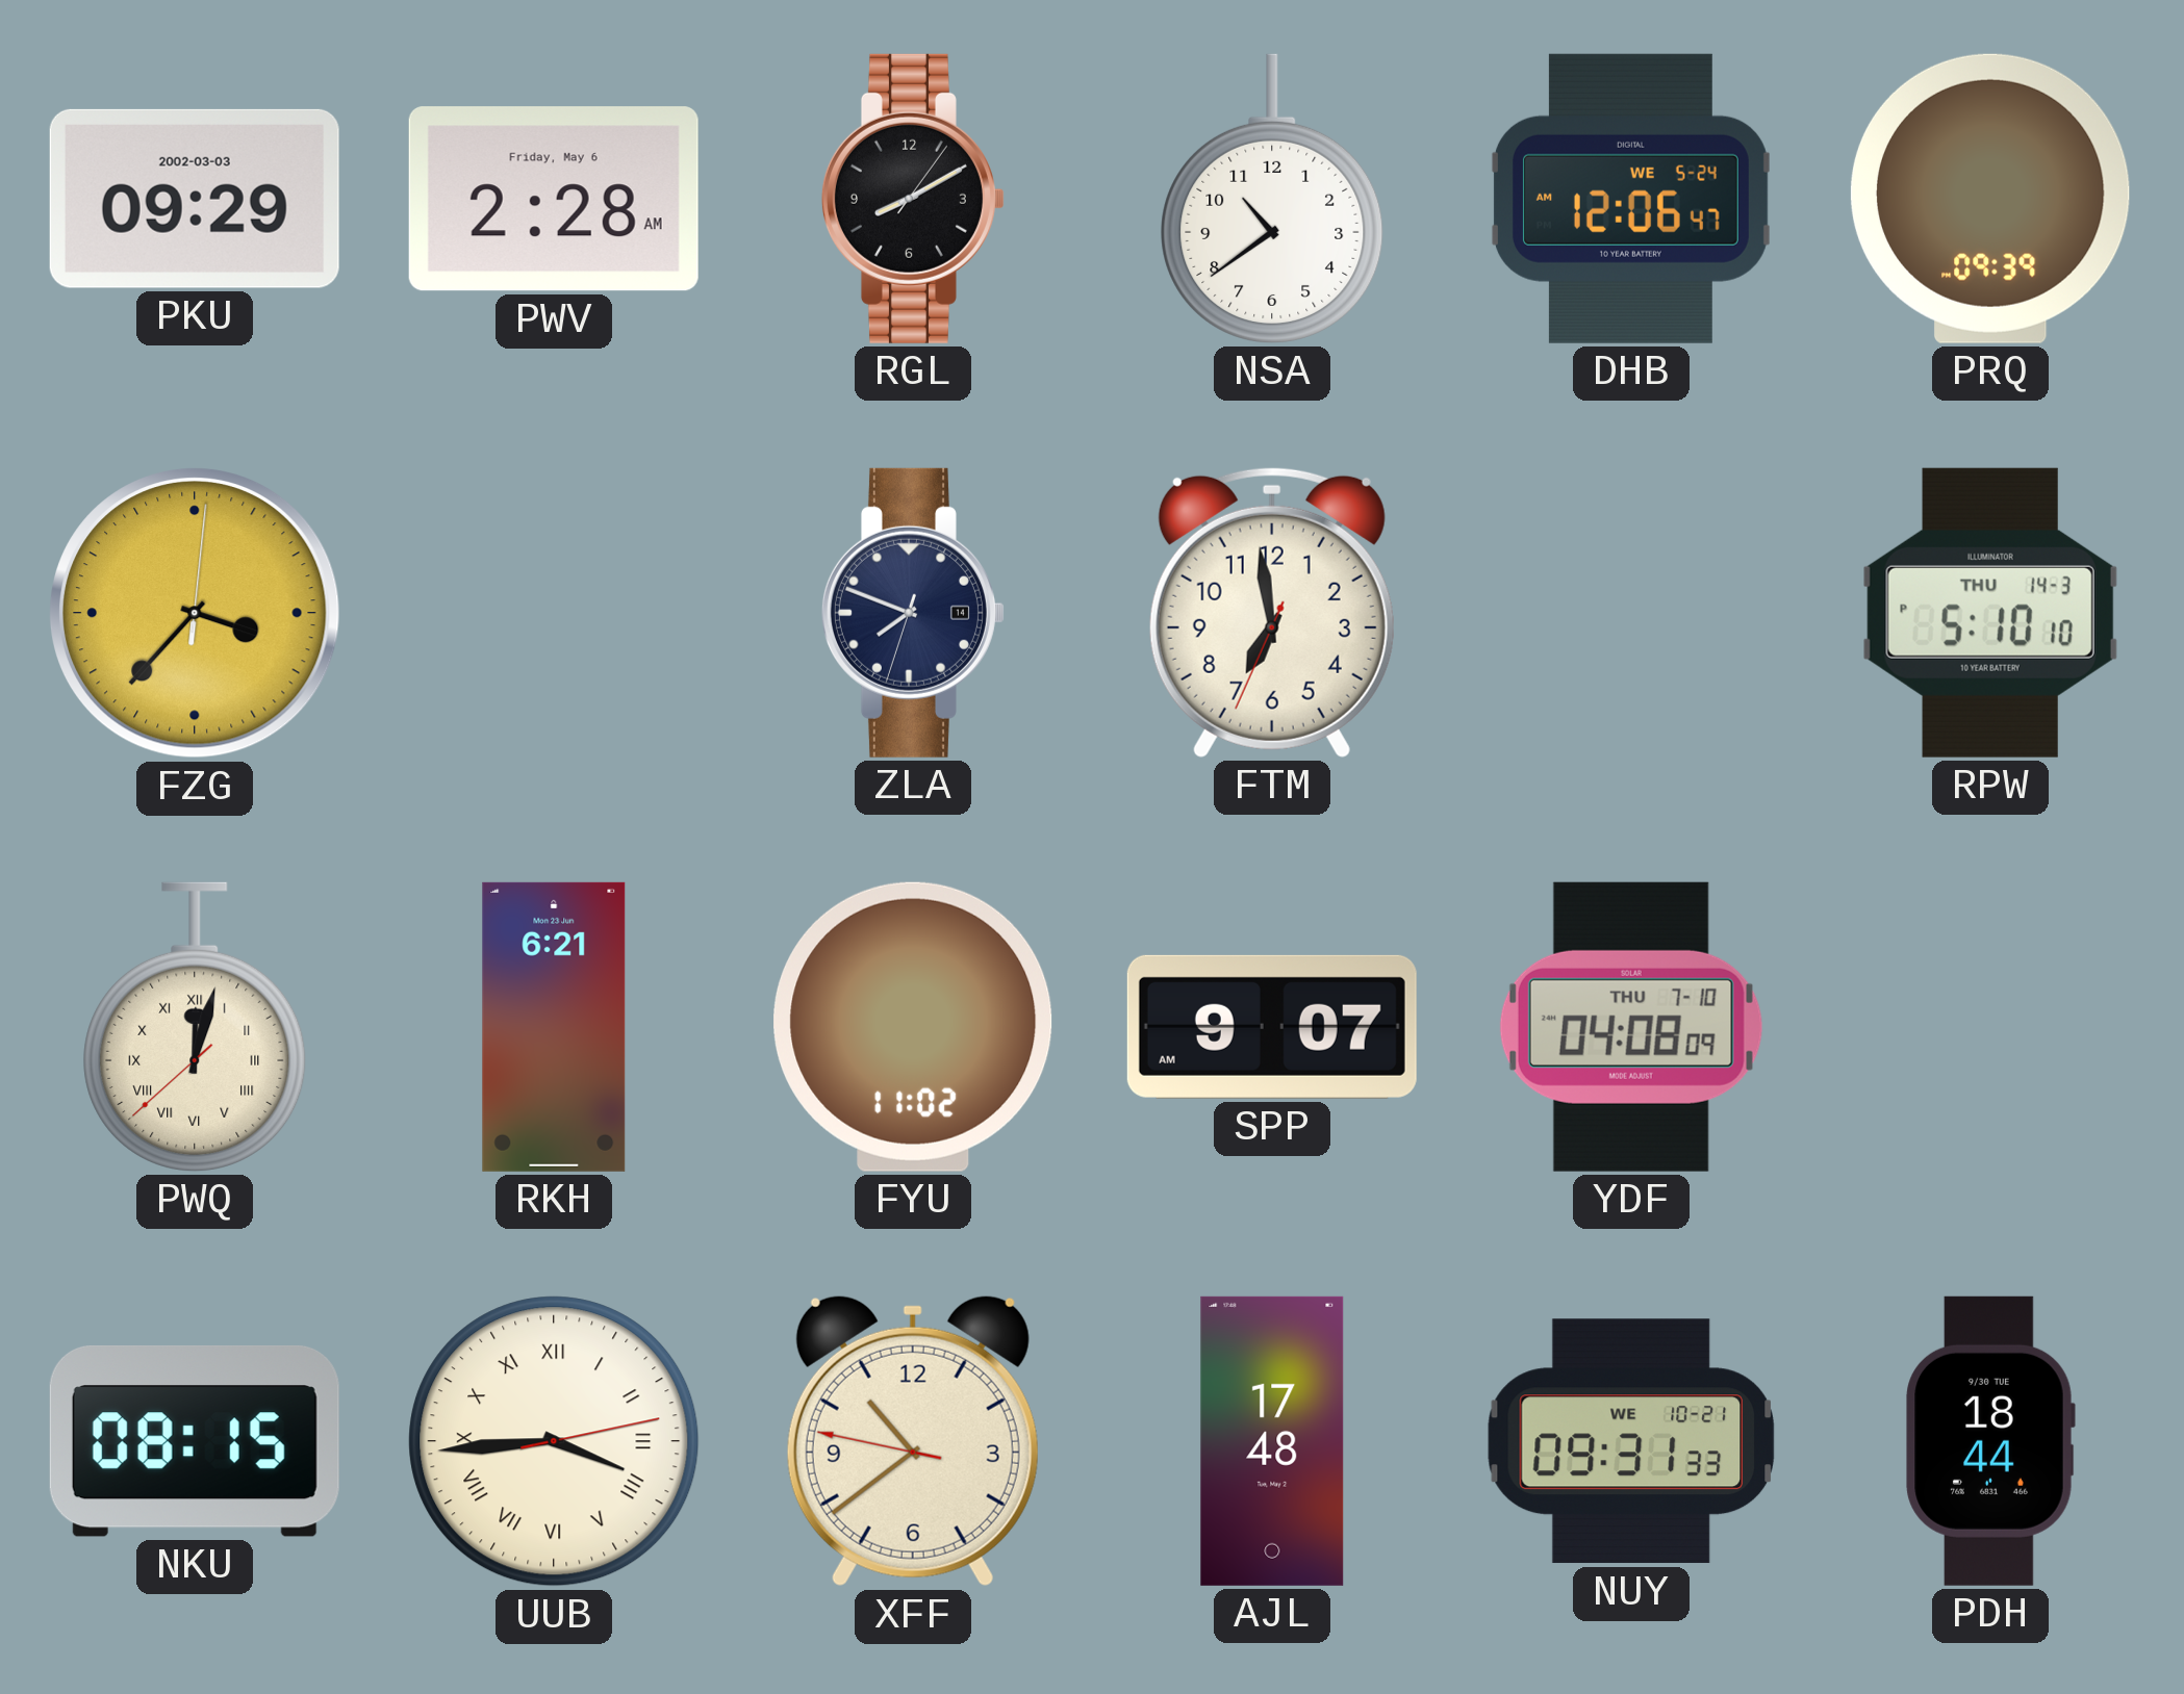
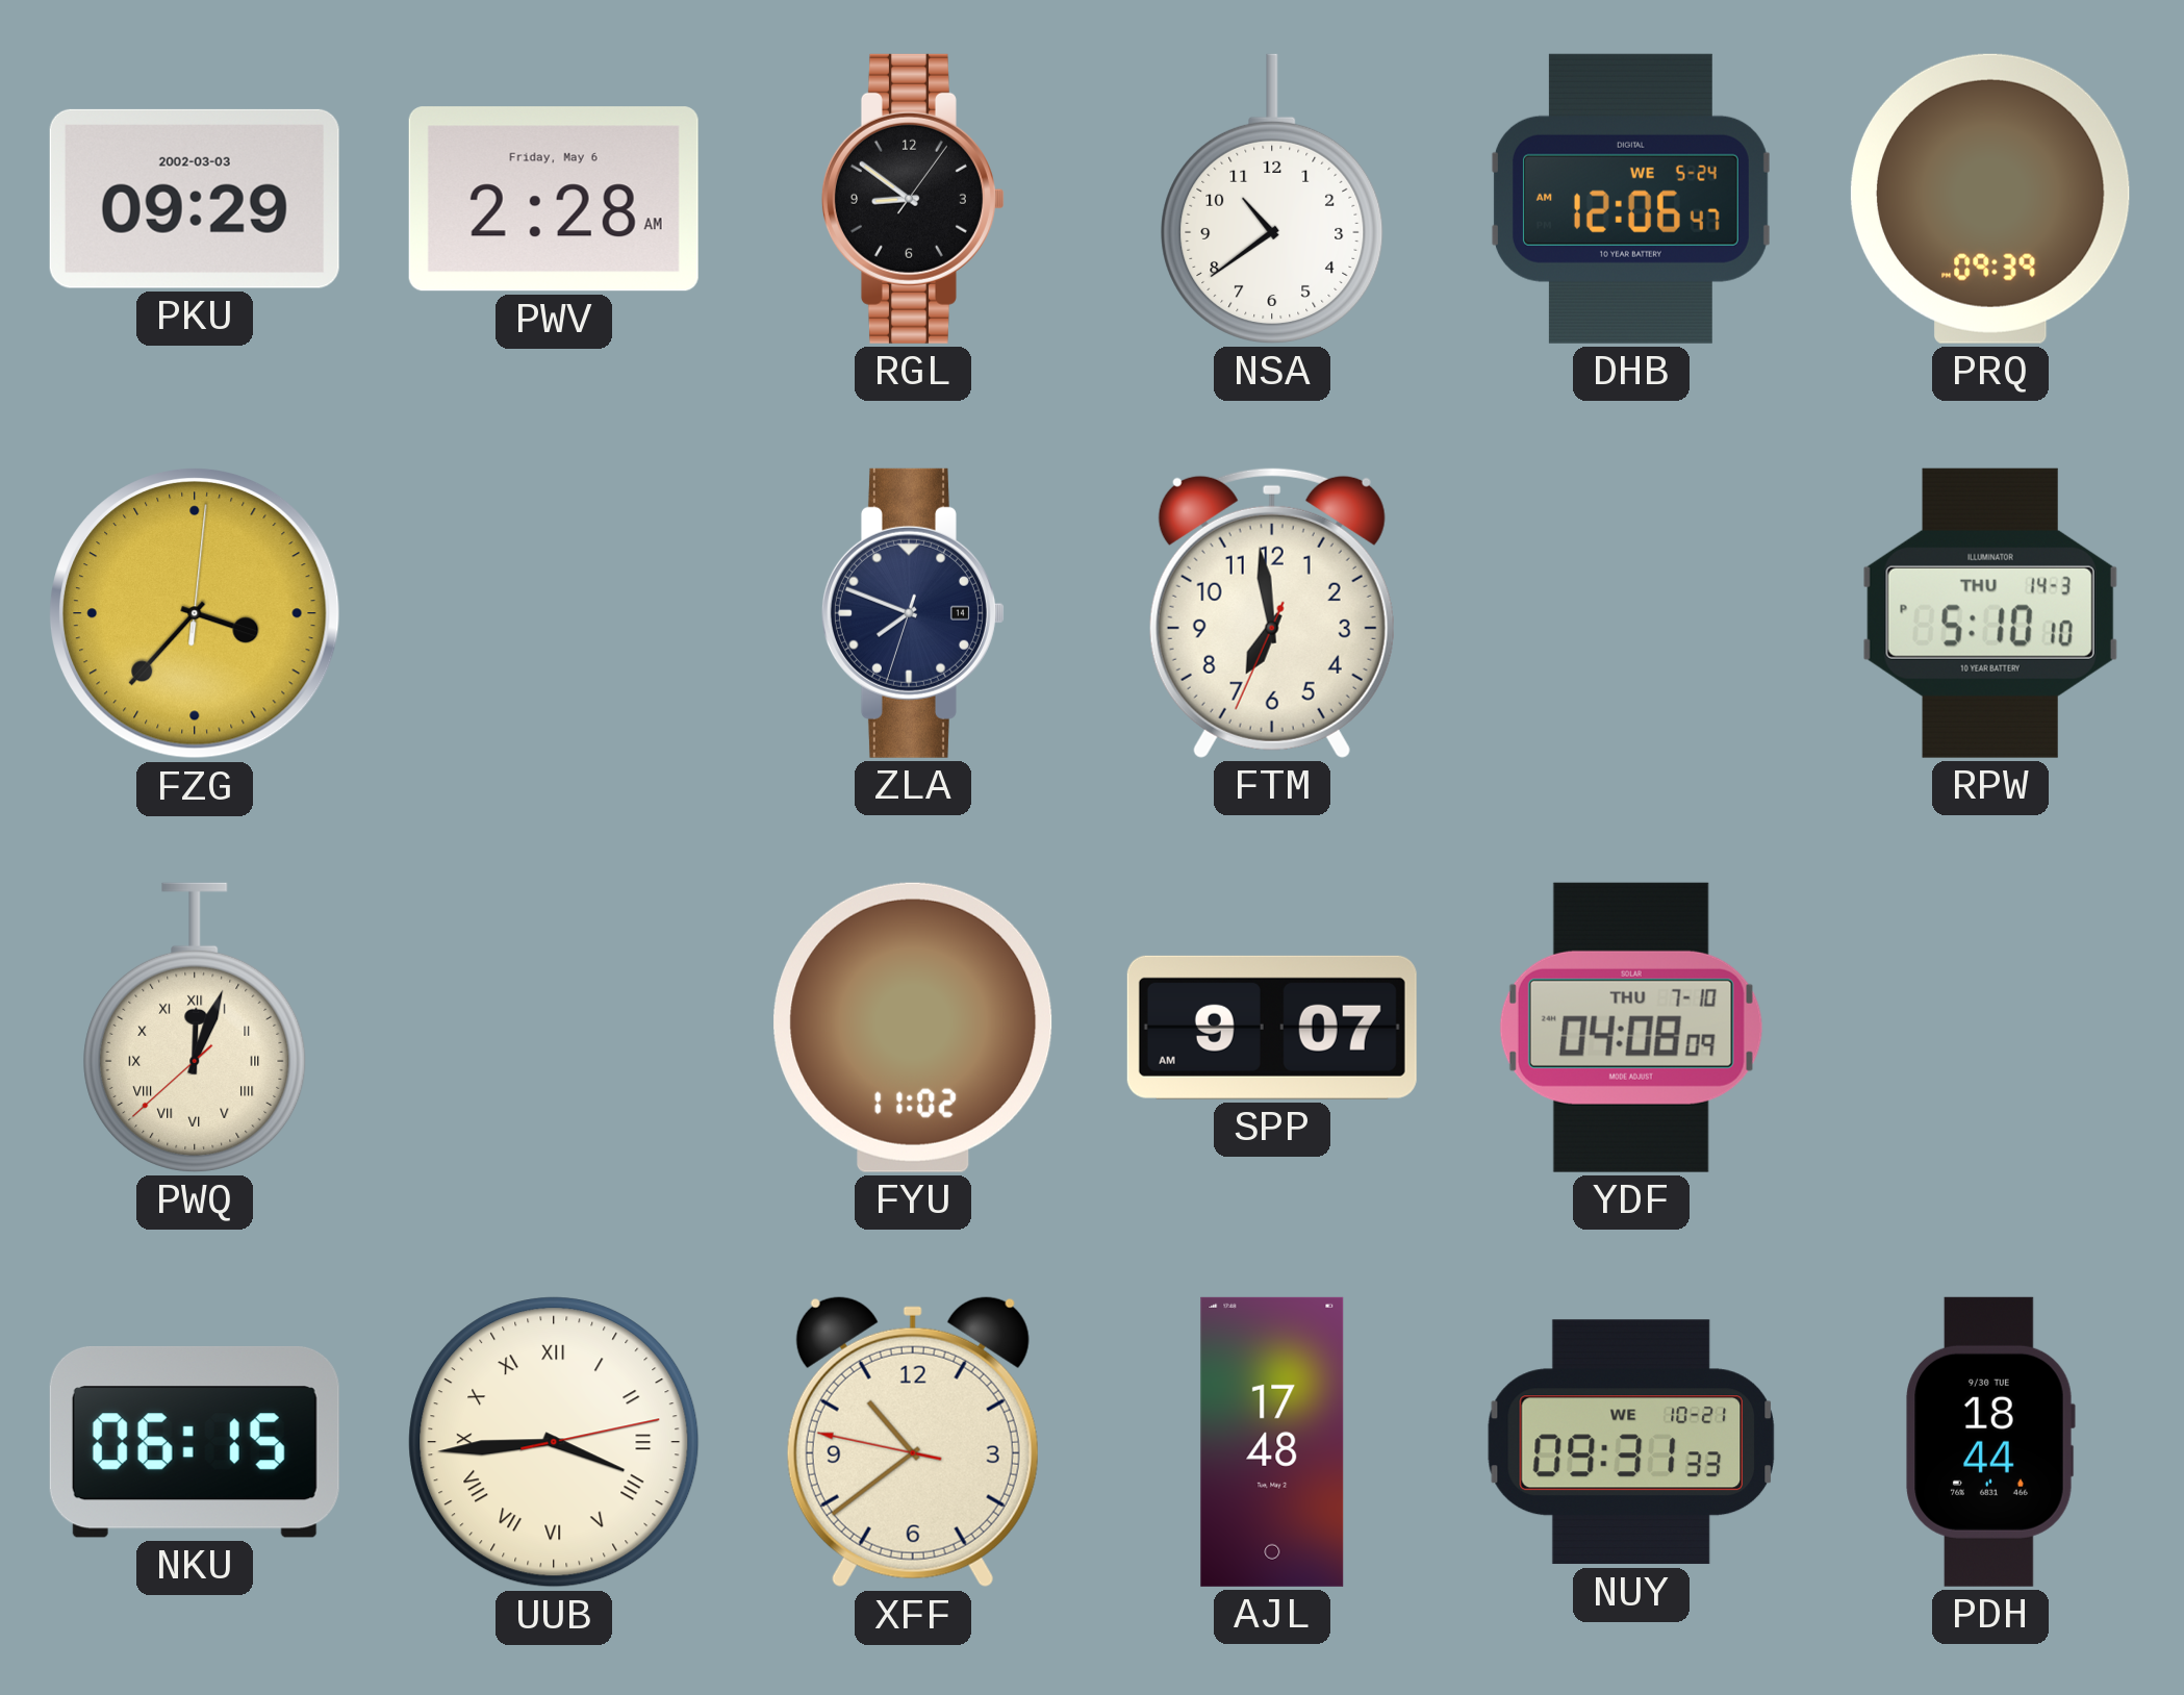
RGL: 8:10 -> 8:51 (913, 199)
PWQ: 12:02 -> 12:03 (195, 1028)
RKH: 6:21 -> none (554, 1027)
NKU: 08:15 -> 06:15 (195, 1442)
